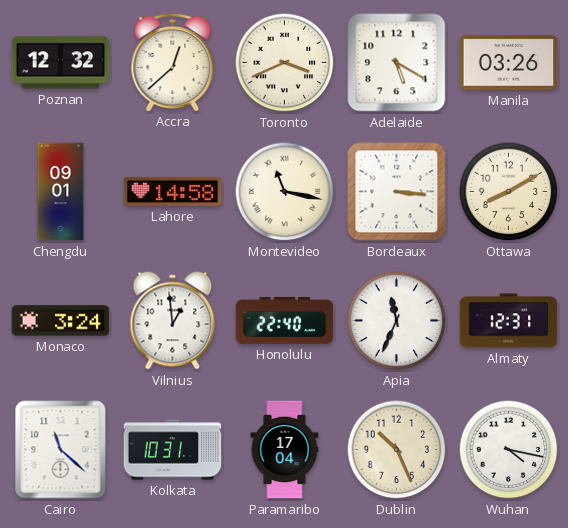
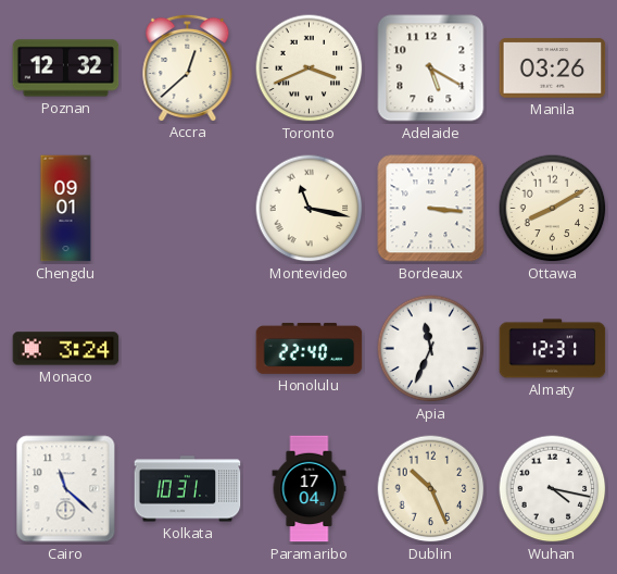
Lahore: 14:58 -> none (173, 191)
Vilnius: 12:59 -> none (173, 321)
